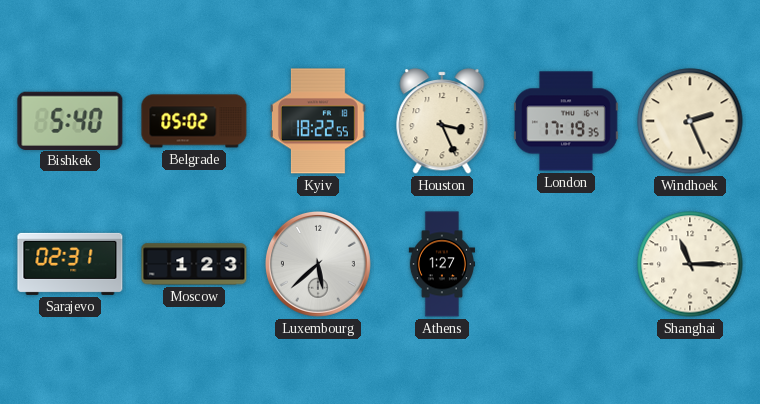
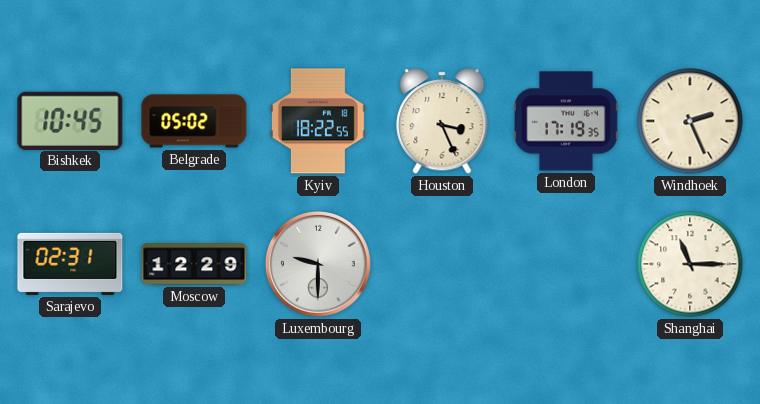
Bishkek: 5:40 -> 10:45 (70, 120)
Moscow: 1:23 -> 12:29 (194, 264)
Luxembourg: 5:38 -> 9:30 (318, 264)
Athens: 1:27 -> none (441, 264)
